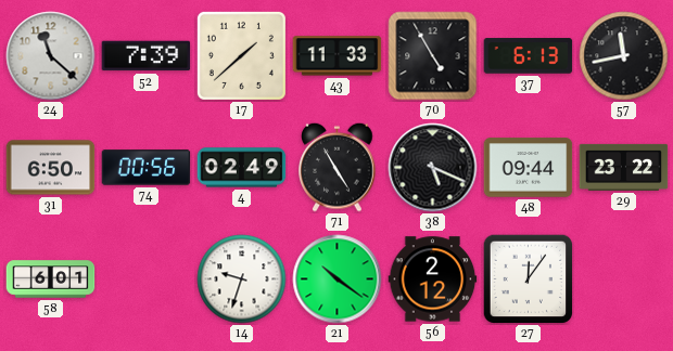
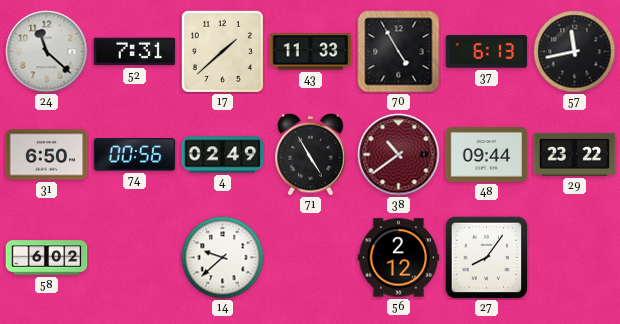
52: 7:39 -> 7:31 (135, 52)
38: 5:19 -> 10:39 (399, 155)
38 dial: black -> burgundy (399, 155)
58: 6:01 -> 6:02 (47, 258)
14: 9:33 -> 9:38 (223, 258)
21: 10:21 -> none (338, 279)
27: 12:06 -> 8:06 (486, 257)
